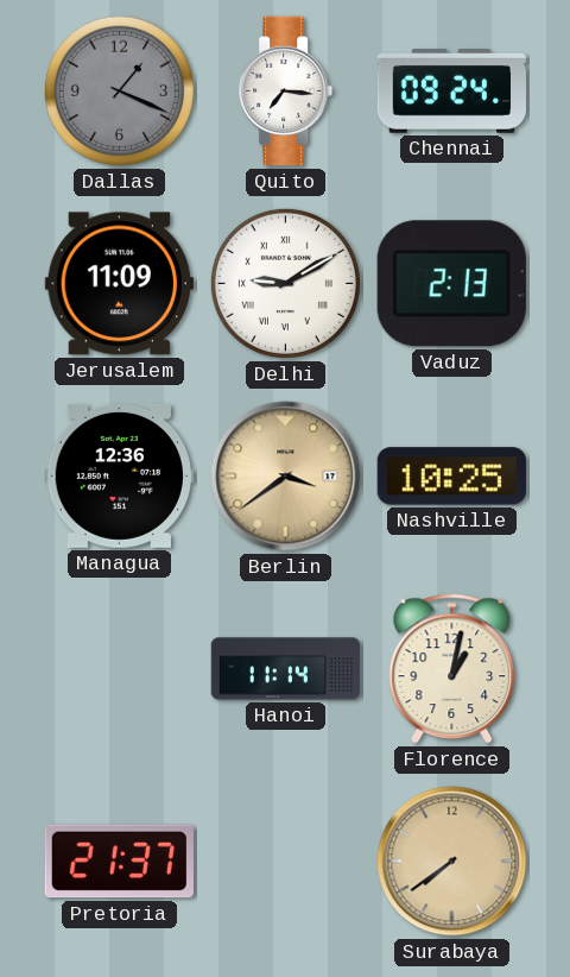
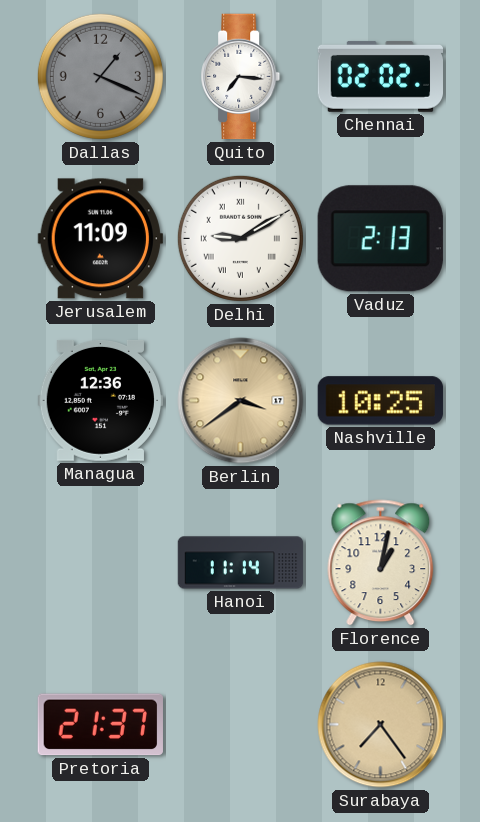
Chennai: 09:24 -> 02:02 (381, 76)
Surabaya: 7:39 -> 7:24 (381, 725)
